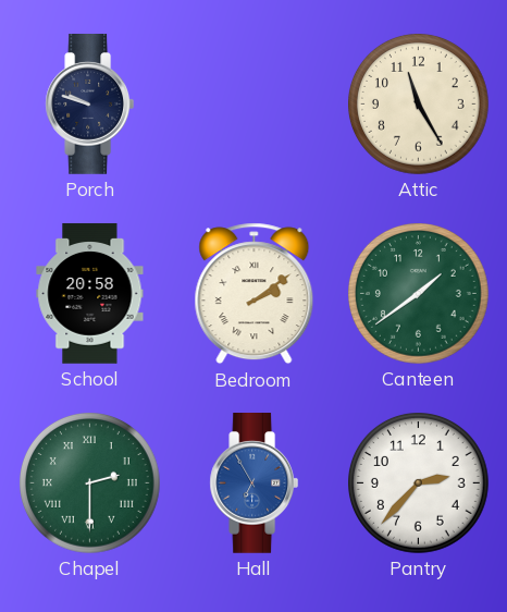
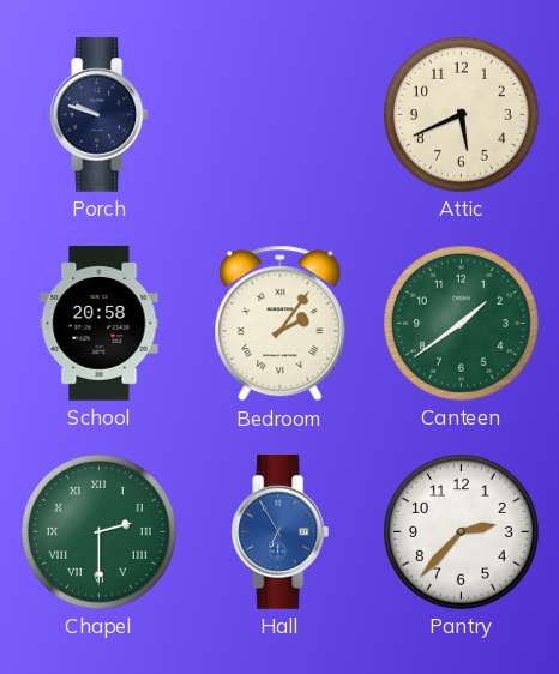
Attic: 11:25 -> 5:41 (462, 115)
Bedroom: 2:09 -> 2:06 (281, 324)
